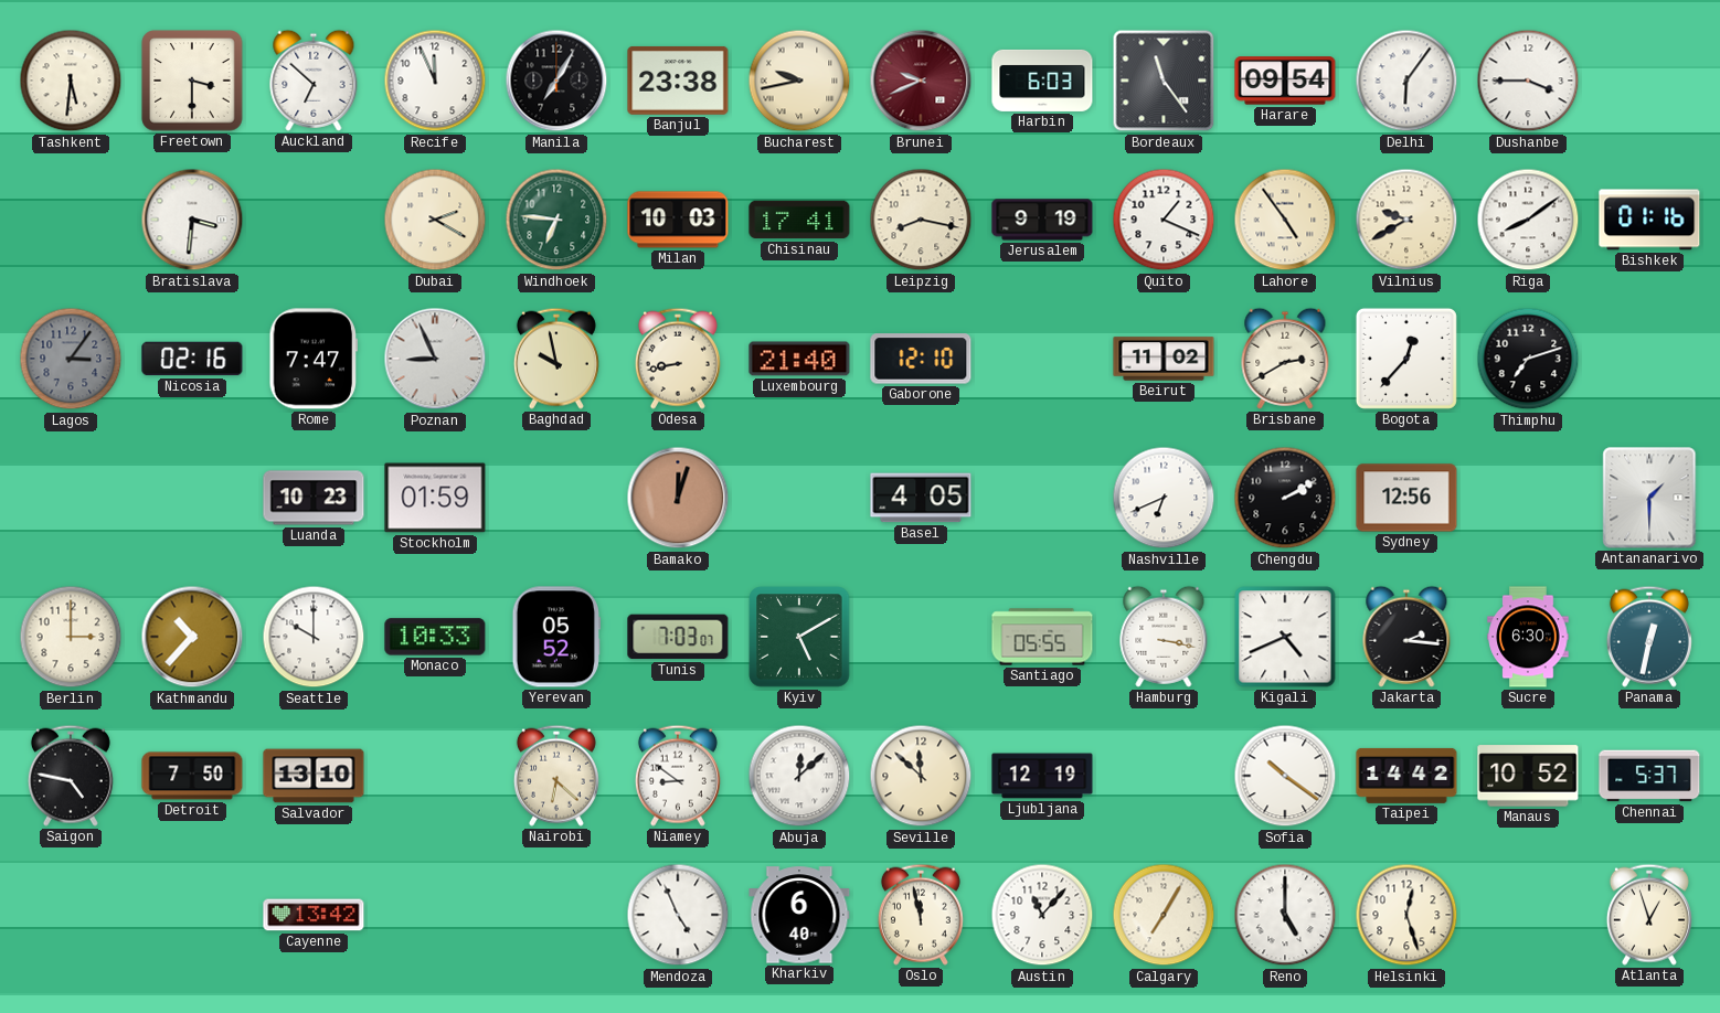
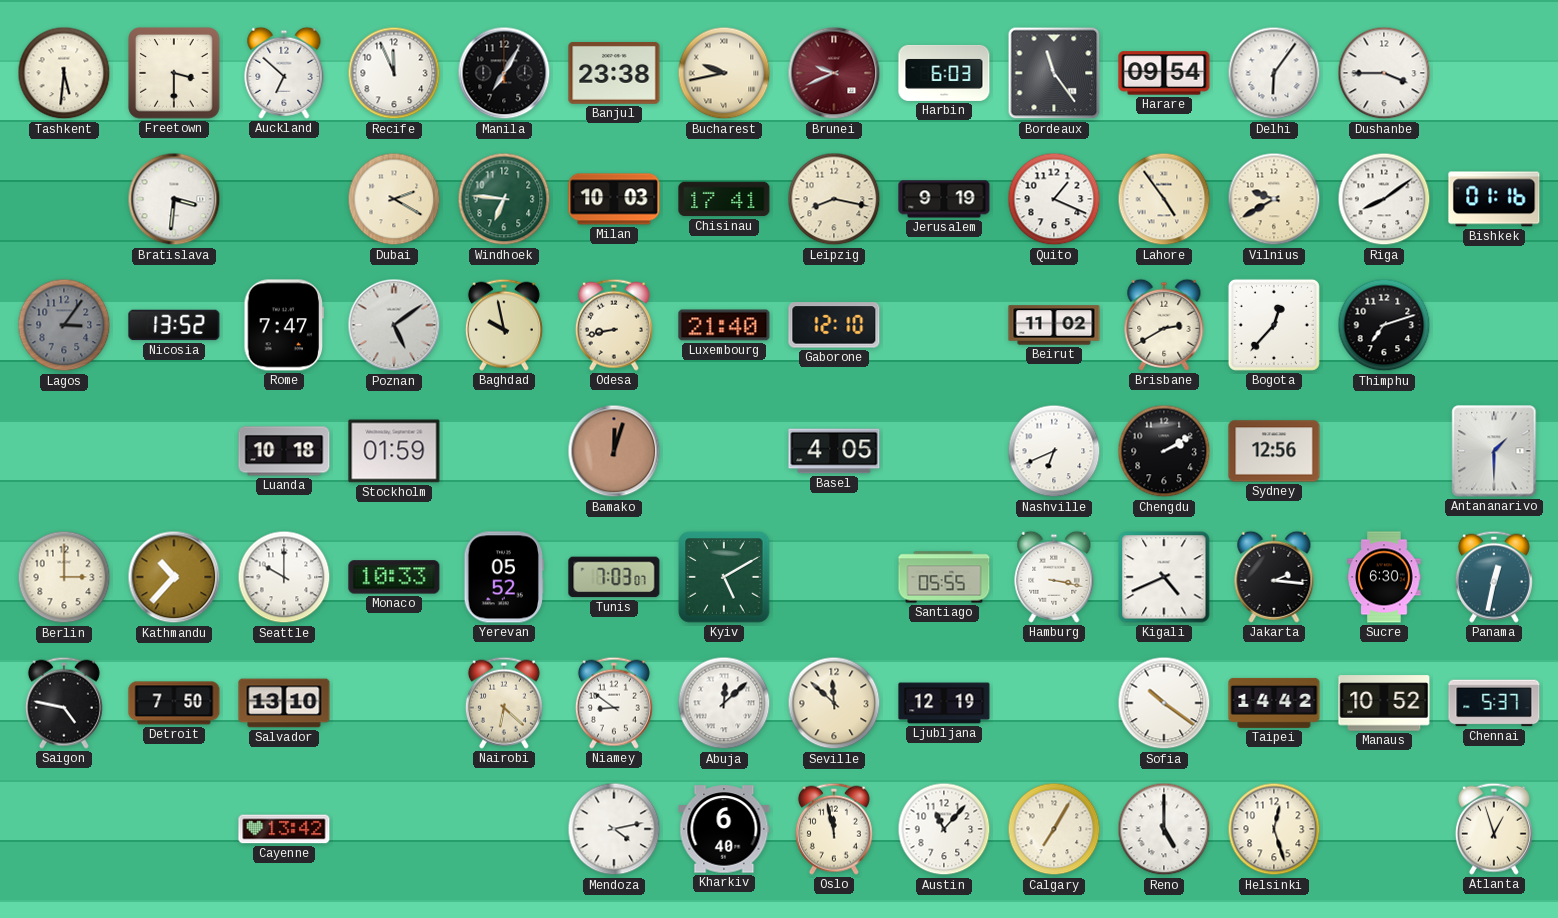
Nicosia: 02:16 -> 13:52 (174, 325)
Poznan: 8:56 -> 5:09 (394, 325)
Luanda: 10:23 -> 10:18 (284, 451)
Mendoza: 4:56 -> 4:13 (614, 829)
